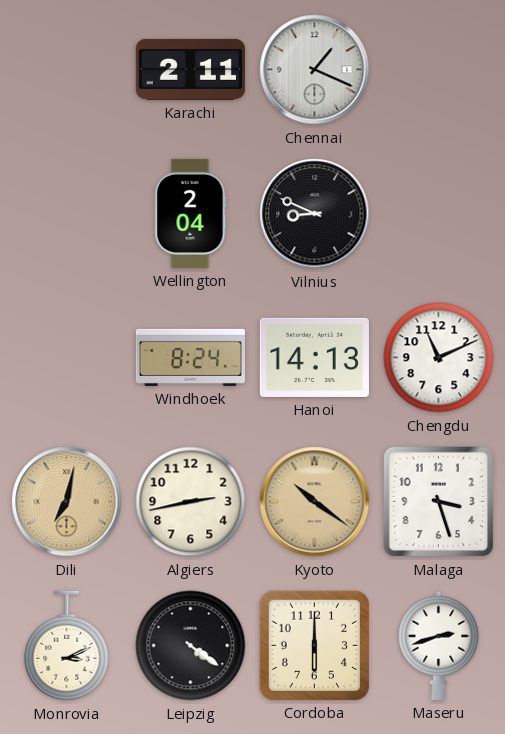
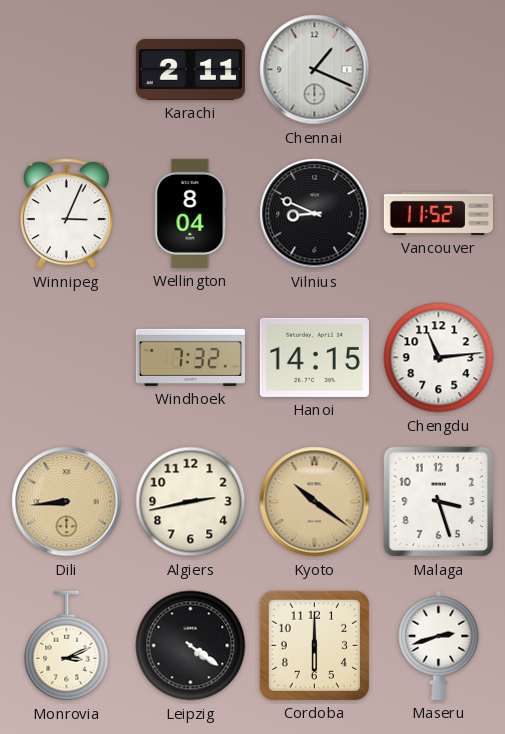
Winnipeg: none -> 3:04 (66, 214)
Wellington: 2:04 -> 8:04 (191, 213)
Vancouver: none -> 11:52 (438, 213)
Windhoek: 8:24 -> 7:32 (190, 357)
Hanoi: 14:13 -> 14:15 (314, 357)
Chengdu: 11:11 -> 11:14 (439, 358)
Dili: 7:02 -> 8:44 (67, 502)
